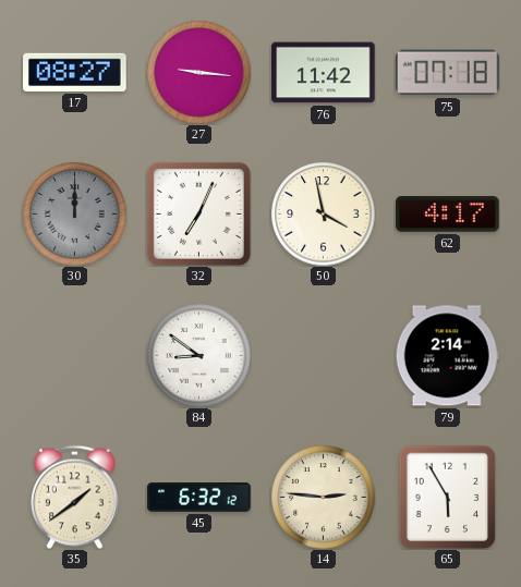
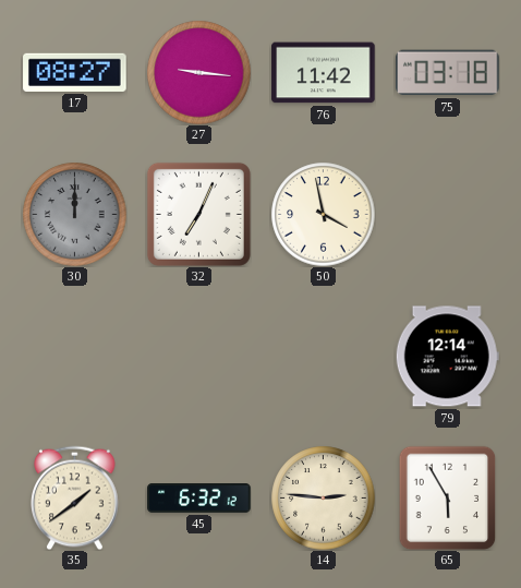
75: 07:18 -> 03:18 (448, 73)
62: 4:17 -> none (448, 215)
84: 8:51 -> none (198, 355)
79: 2:14 -> 12:14 (447, 357)
